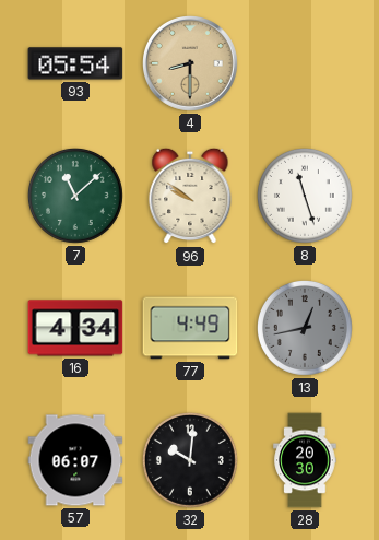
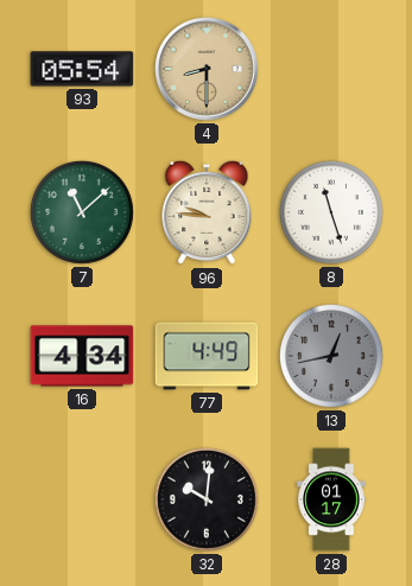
96: 9:51 -> 9:46 (207, 212)
57: 06:07 -> none (75, 460)
28: 20:30 -> 01:17 (331, 499)
